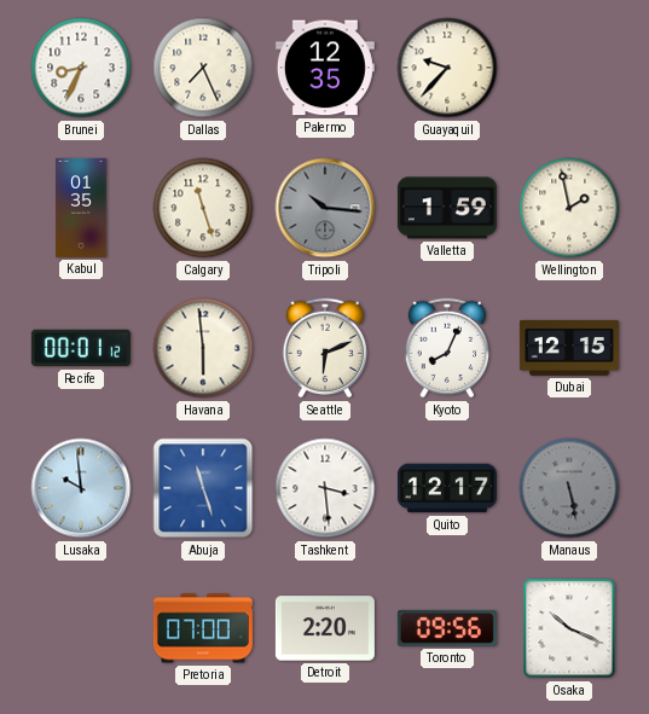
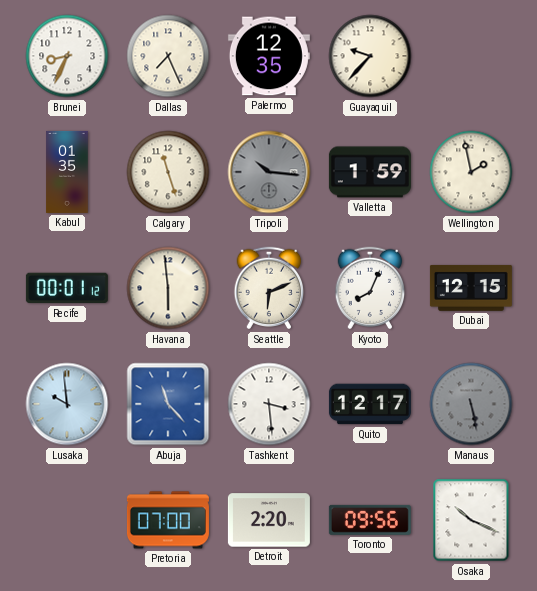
Abuja: 11:27 -> 11:23 (168, 404)
